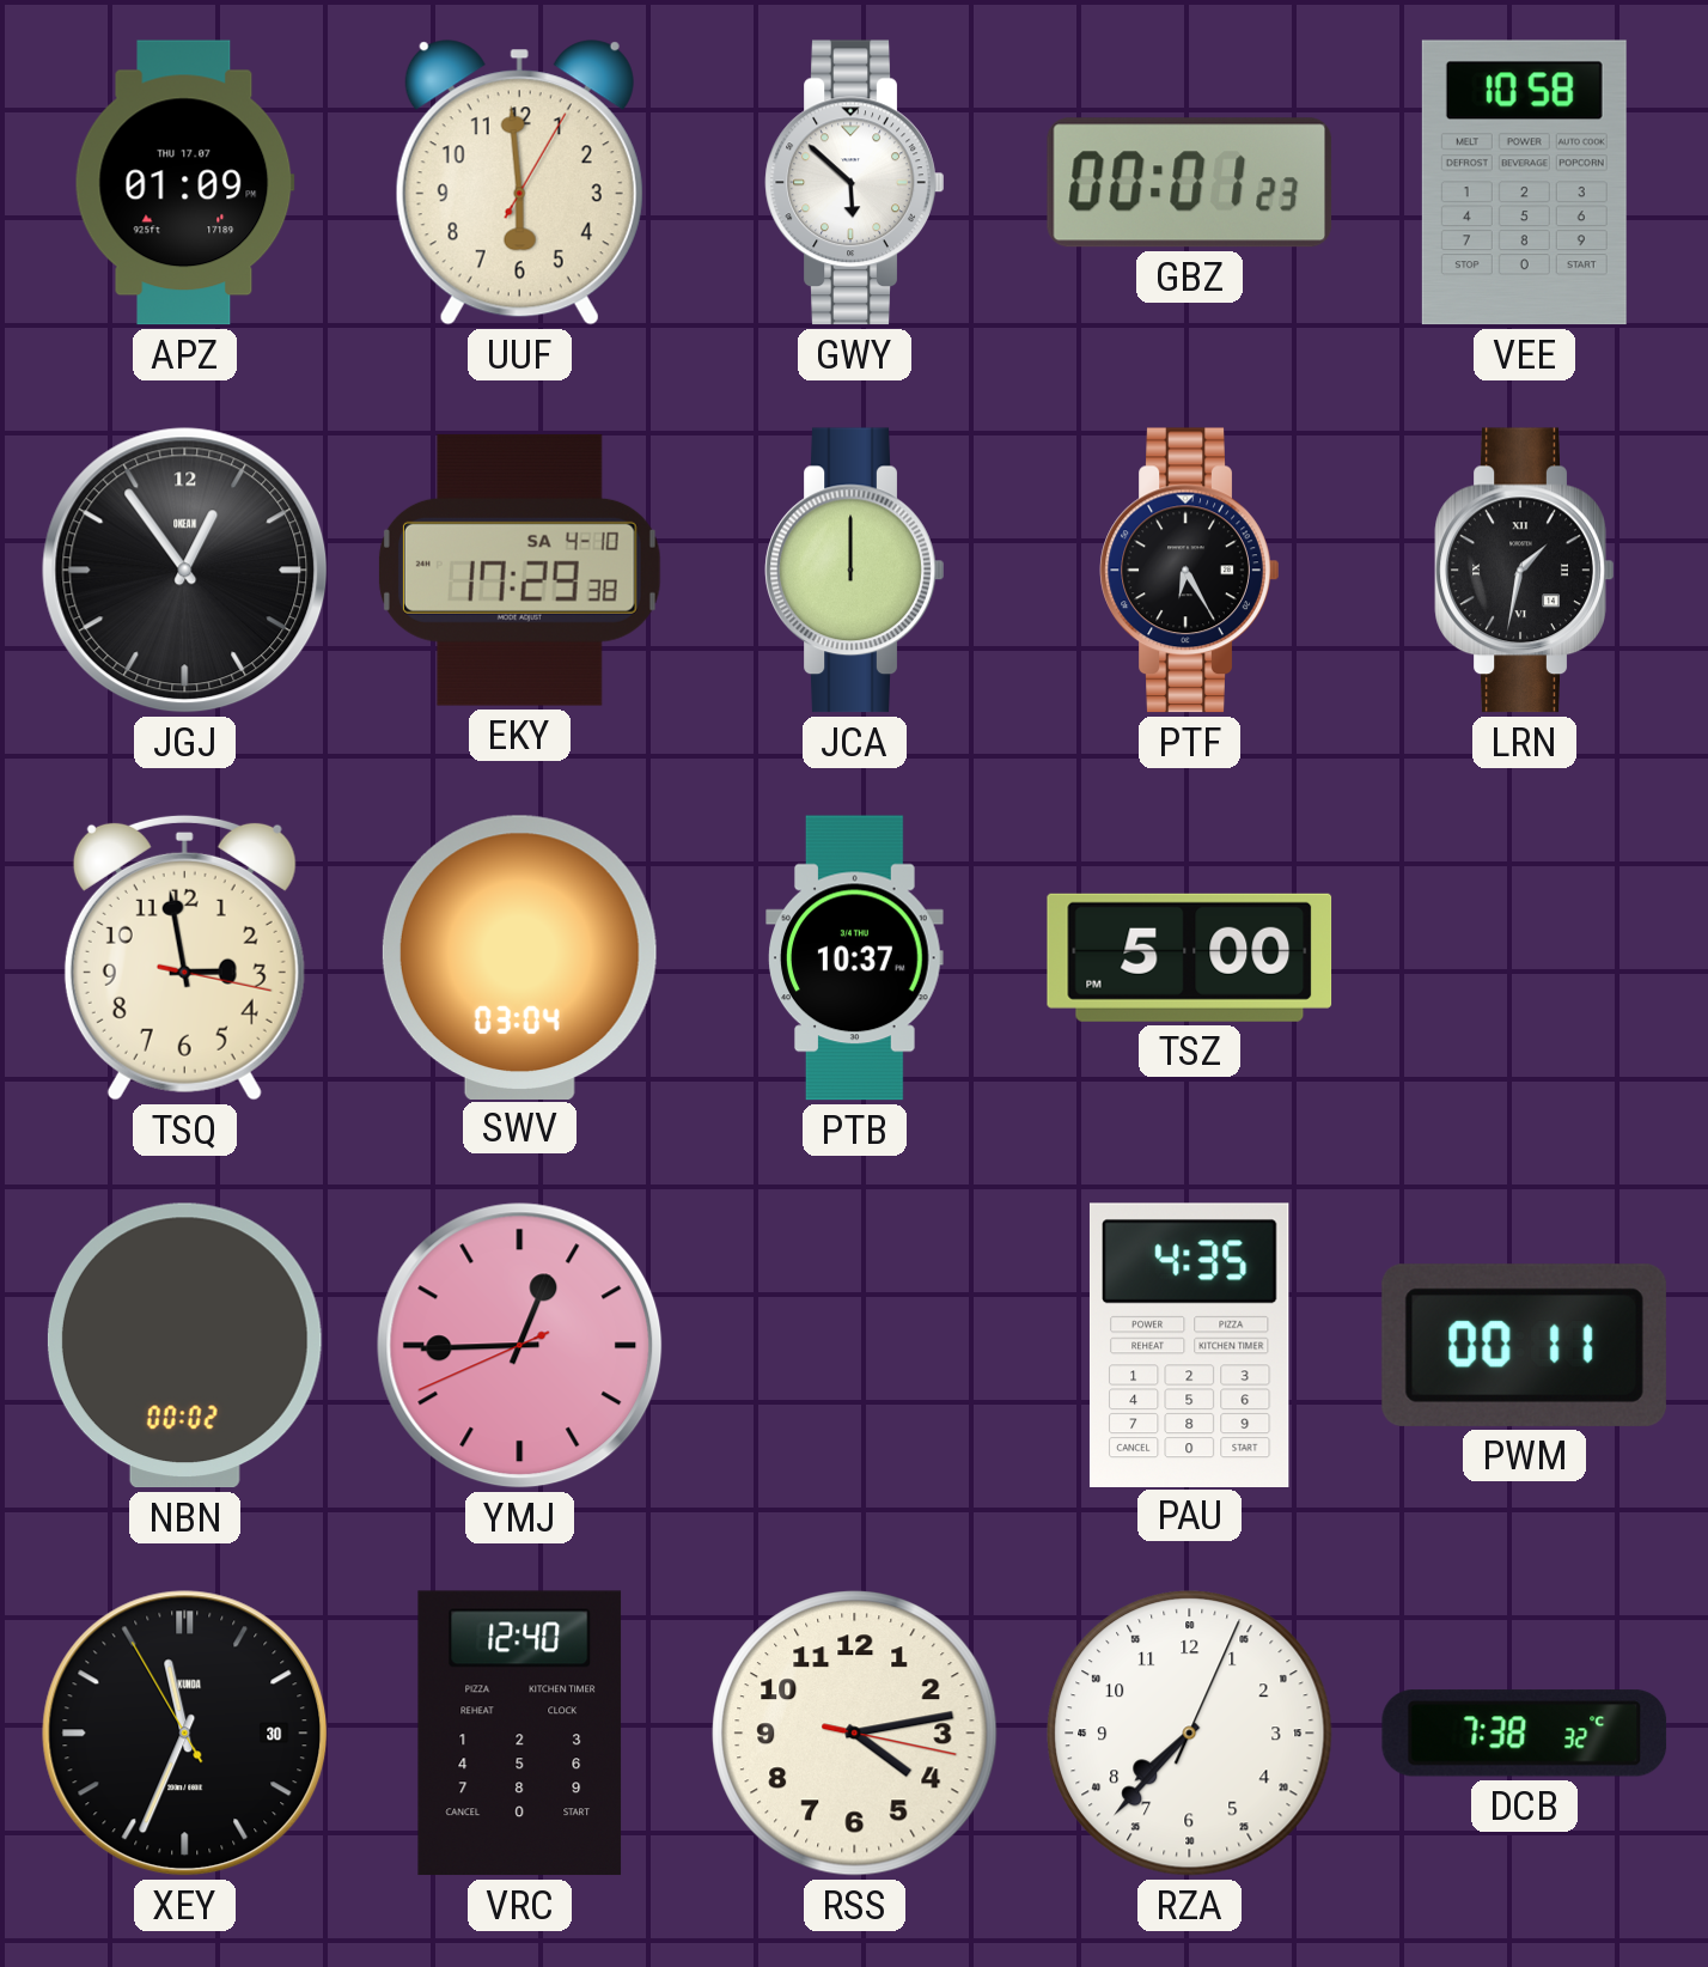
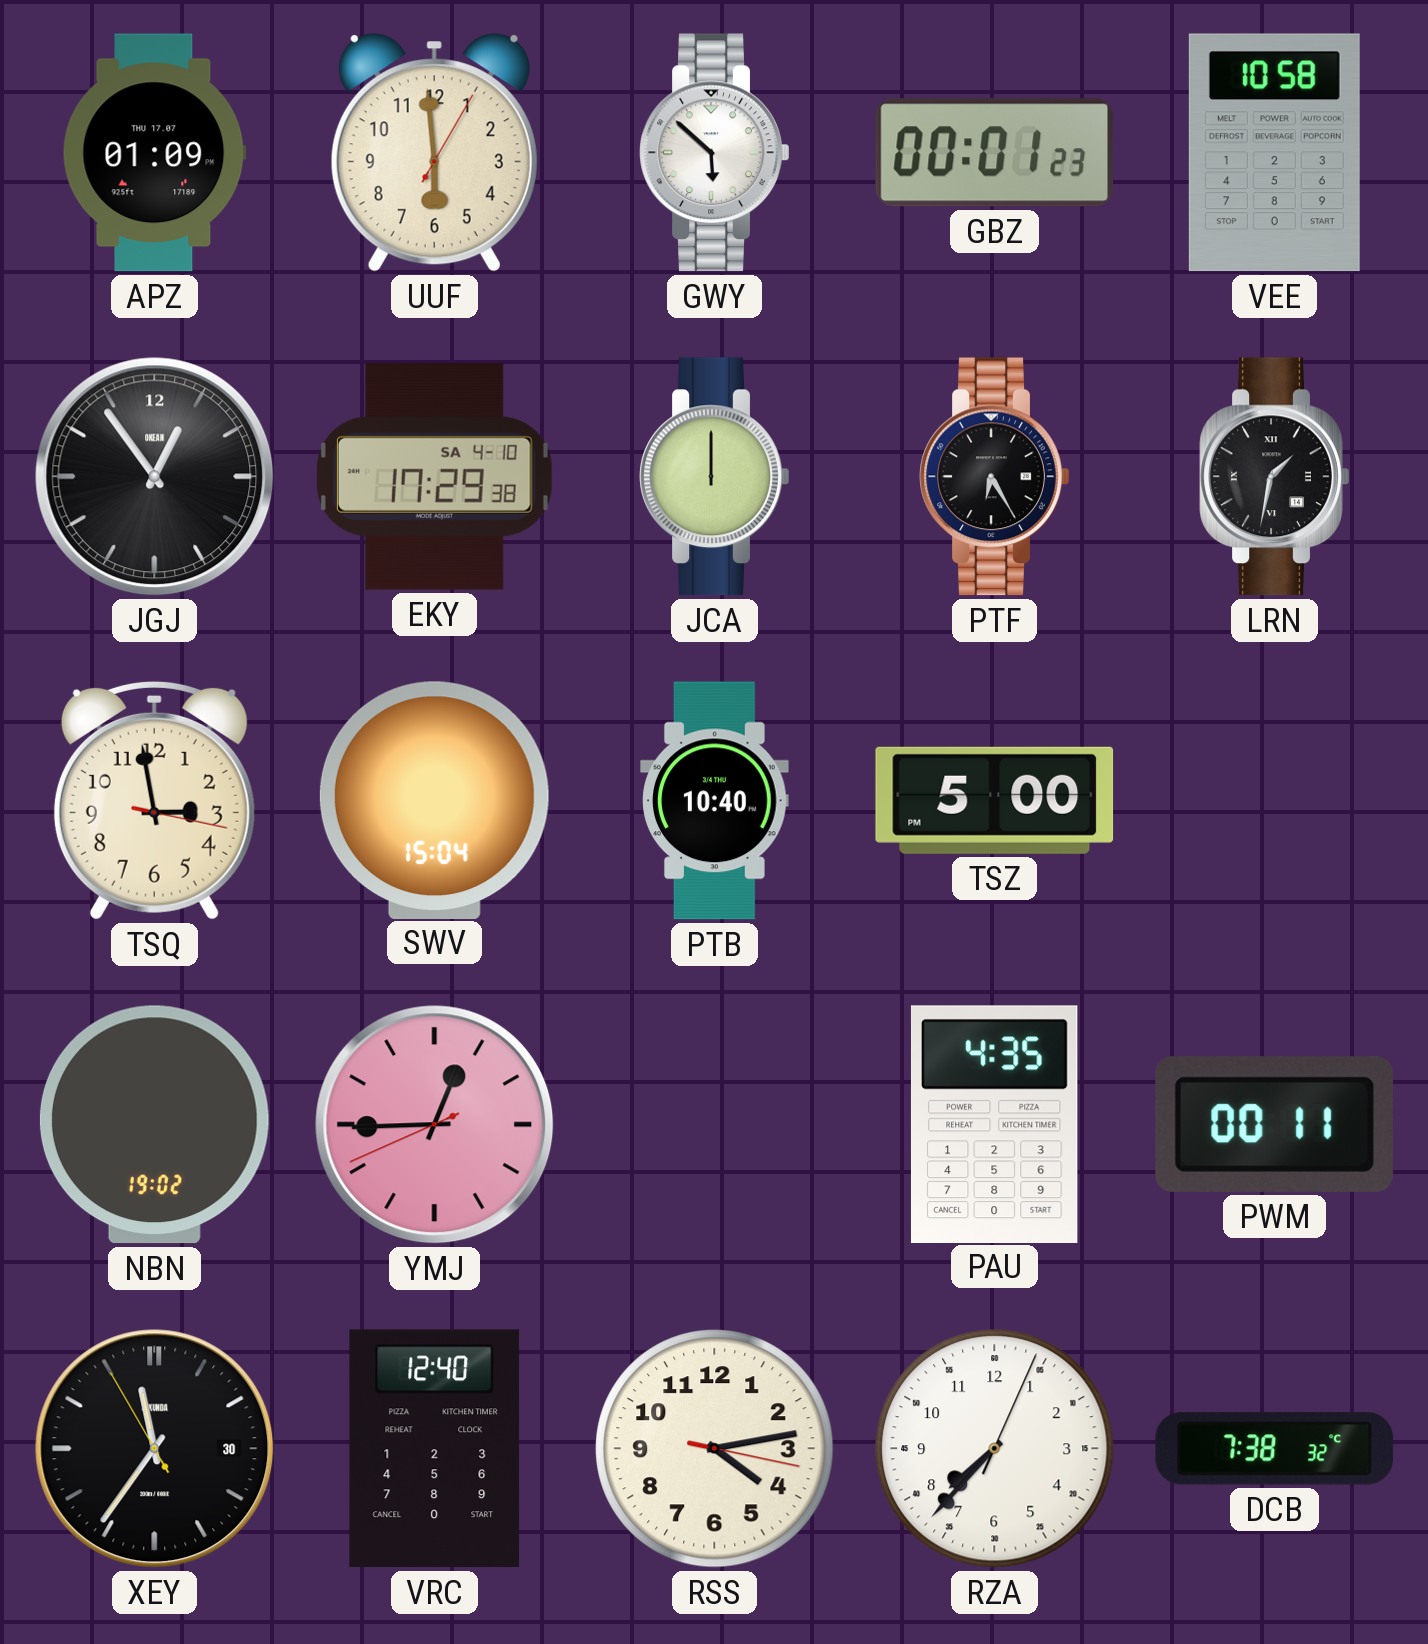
SWV: 03:04 -> 15:04 (434, 800)
PTB: 10:37 -> 10:40 (715, 801)
NBN: 00:02 -> 19:02 (154, 1125)
XEY: 11:33 -> 11:35 (155, 1449)
